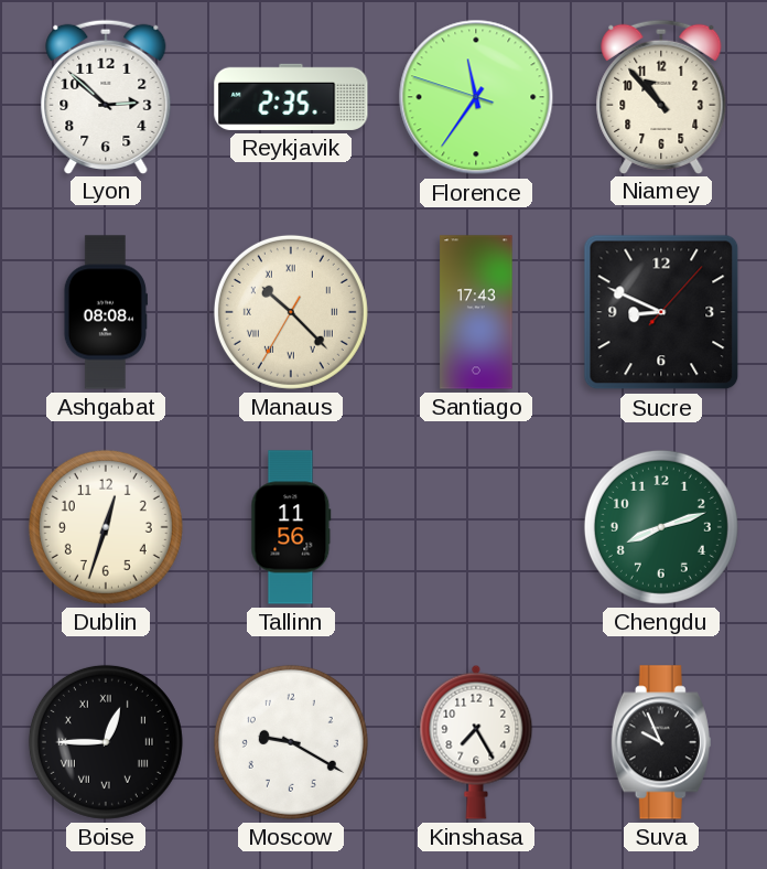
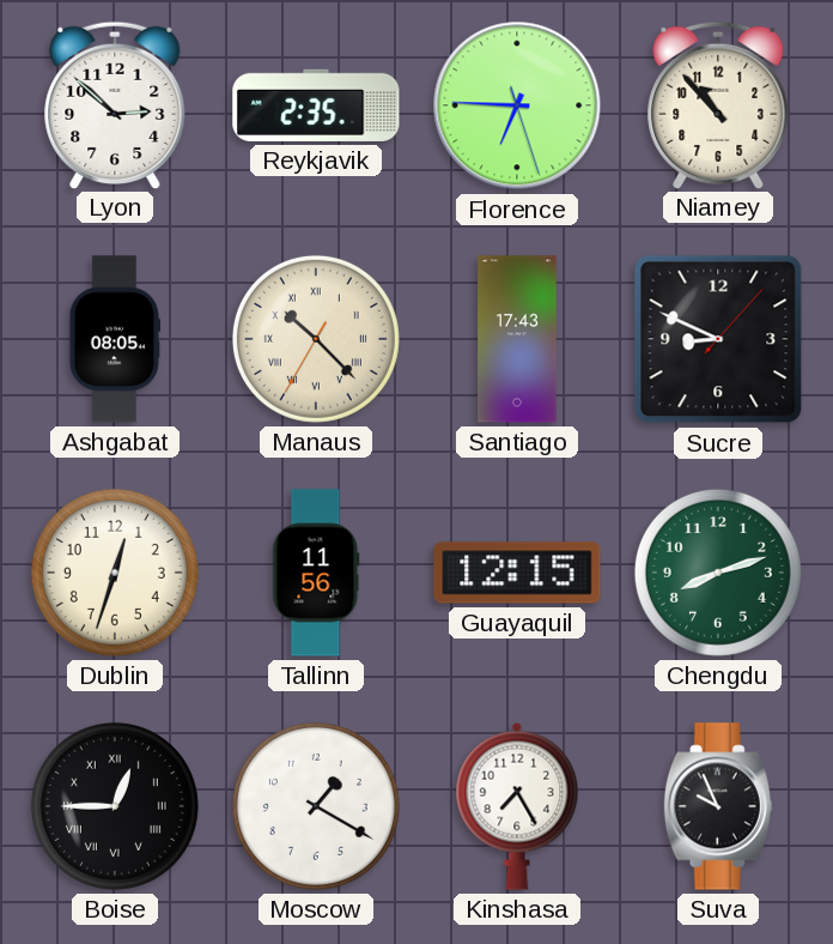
Florence: 11:35 -> 6:45 (517, 105)
Ashgabat: 08:08 -> 08:05 (115, 339)
Guayaquil: none -> 12:15 (517, 573)
Moscow: 9:20 -> 1:20 (316, 806)
